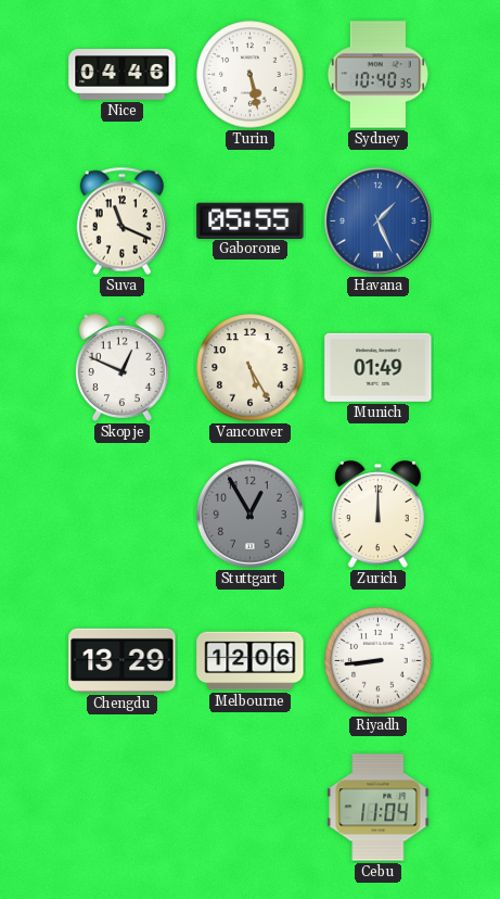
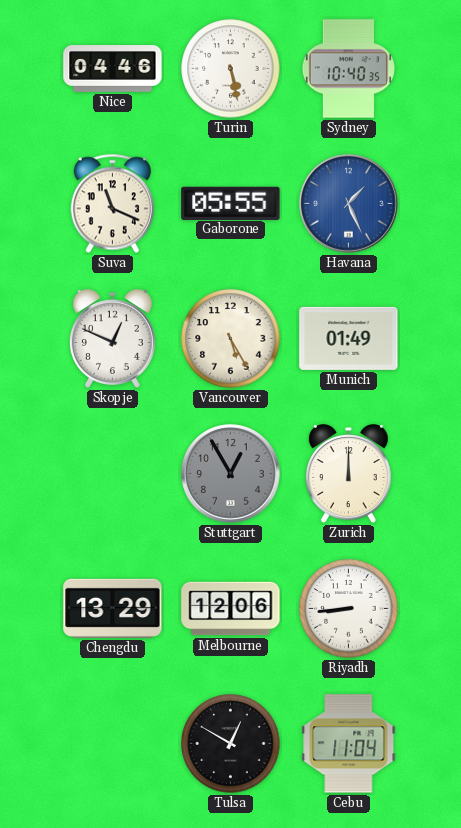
Tulsa: none -> 12:50 (231, 744)
